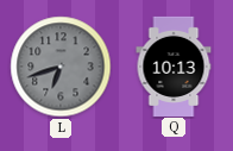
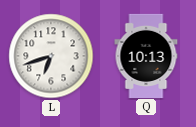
L dial: grey -> white (51, 56)
